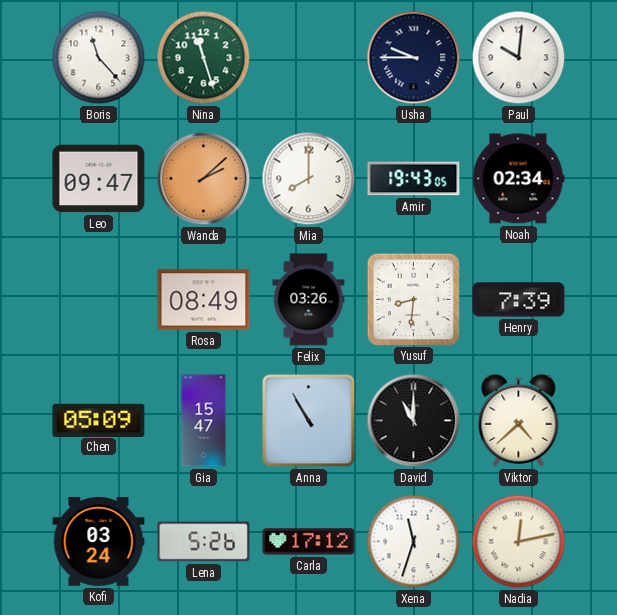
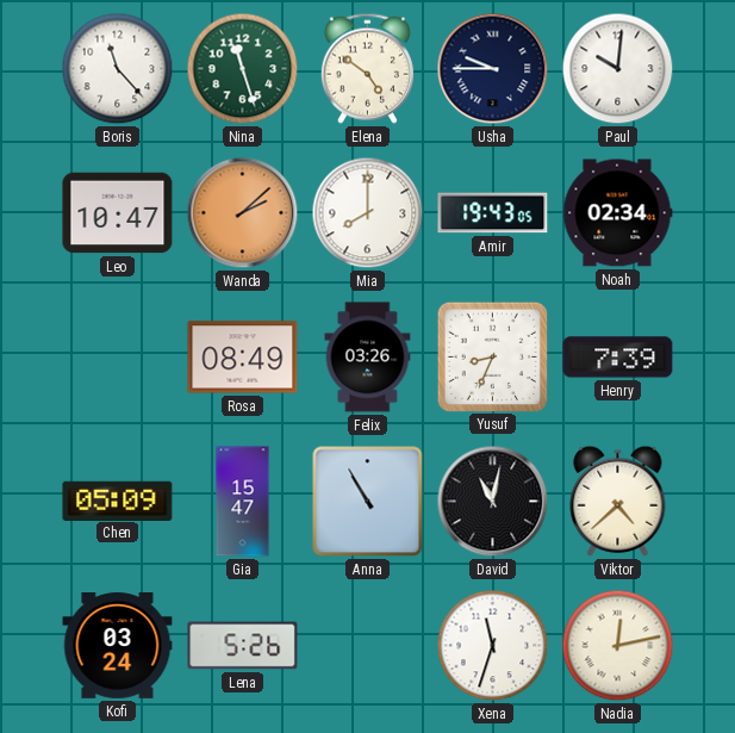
Elena: none -> 4:51 (367, 68)
Leo: 09:47 -> 10:47 (118, 213)
Yusuf: 8:31 -> 8:34 (492, 356)
David: 11:00 -> 11:02 (493, 502)
Carla: 17:12 -> none (309, 542)
